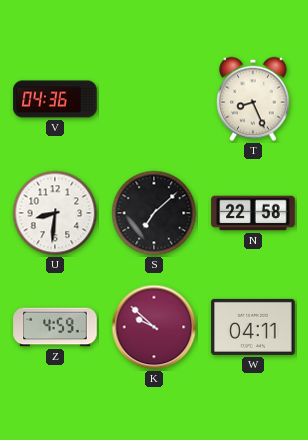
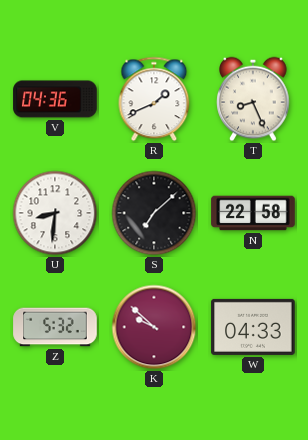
R: none -> 1:41 (154, 99)
Z: 4:59 -> 5:32 (55, 327)
W: 04:11 -> 04:33 (253, 327)
